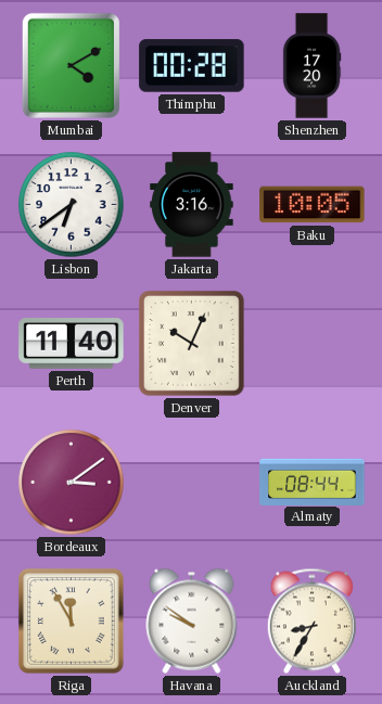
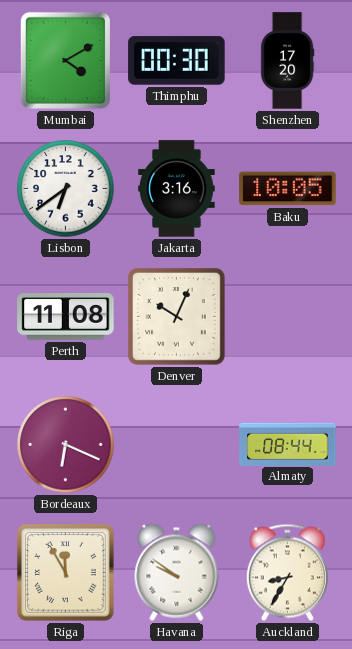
Thimphu: 00:28 -> 00:30 (177, 61)
Perth: 11:40 -> 11:08 (66, 317)
Bordeaux: 3:09 -> 6:19 (66, 445)
